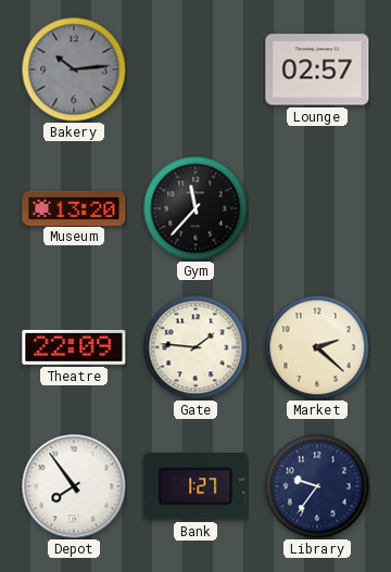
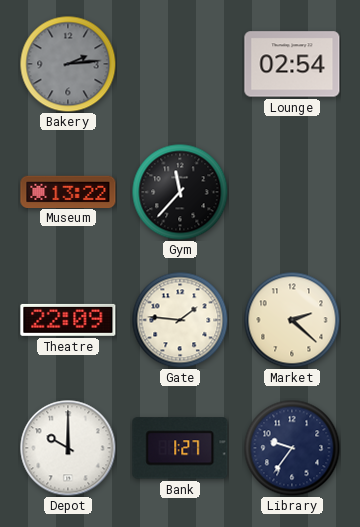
Bakery: 10:14 -> 2:14 (68, 64)
Lounge: 02:57 -> 02:54 (292, 64)
Museum: 13:20 -> 13:22 (68, 191)
Depot: 7:54 -> 10:00 (68, 448)
